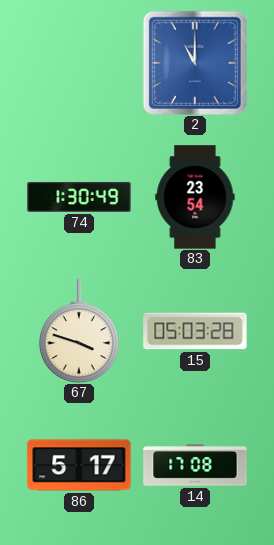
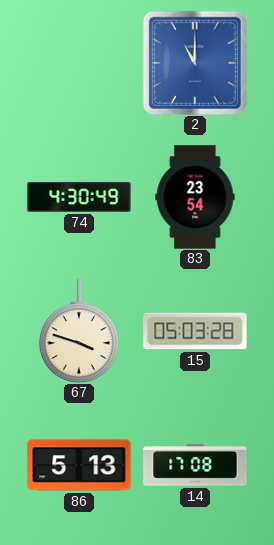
74: 1:30 -> 4:30 (79, 197)
86: 5:17 -> 5:13 (79, 465)
